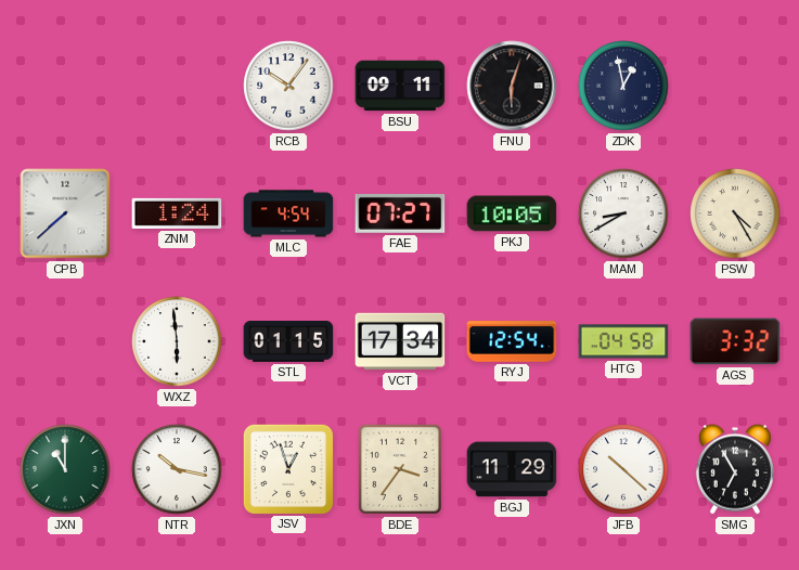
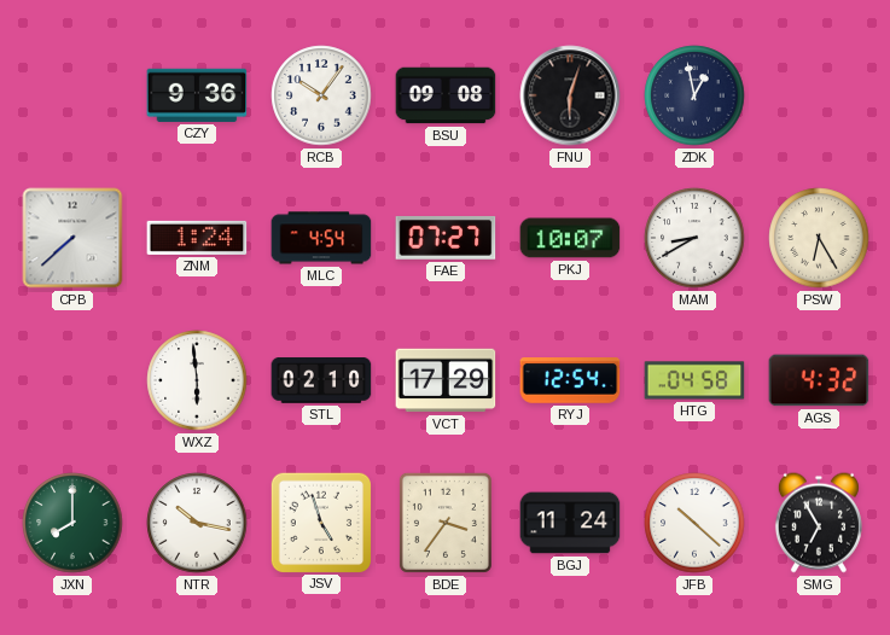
CZY: none -> 9:36 (197, 95)
BSU: 09:11 -> 09:08 (446, 95)
PKJ: 10:05 -> 10:07 (570, 238)
PSW: 4:25 -> 6:25 (819, 238)
STL: 01:15 -> 02:10 (321, 381)
VCT: 17:34 -> 17:29 (446, 380)
AGS: 3:32 -> 4:32 (819, 380)
JXN: 11:00 -> 8:00 (72, 523)
JSV: 12:57 -> 4:57 (320, 522)
BGJ: 11:29 -> 11:24 (570, 523)
